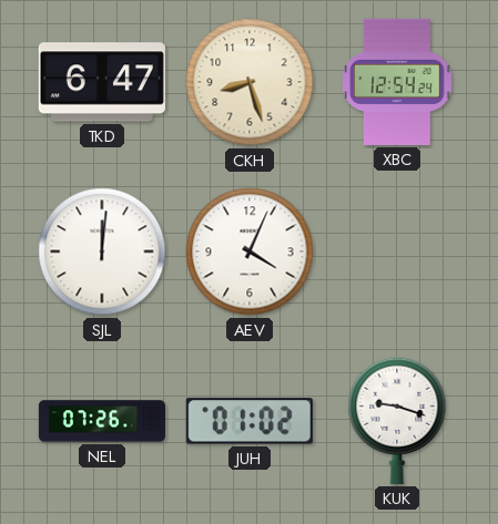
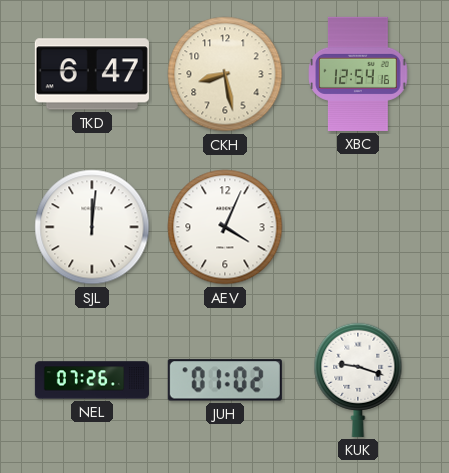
CKH: 8:27 -> 8:28 (225, 74)
XBC: 12:54:24 -> 12:54:16 (358, 74)
